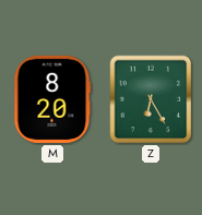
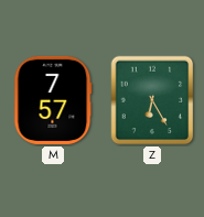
M: 8:20 -> 7:57 (53, 100)
